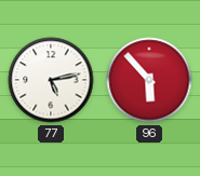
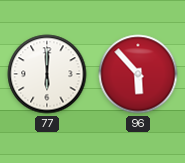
77: 5:13 -> 6:00 (47, 74)
